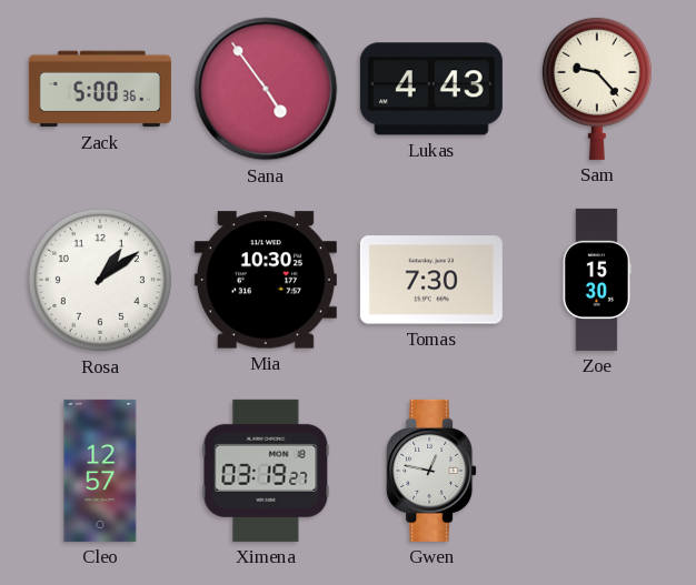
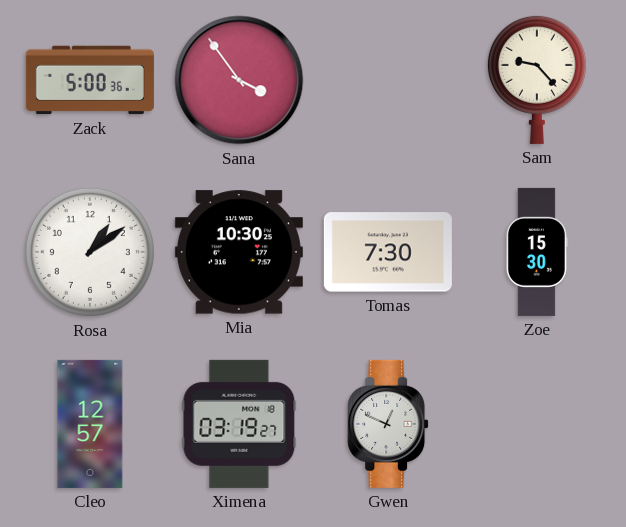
Sana: 4:54 -> 3:54 (239, 80)
Lukas: 4:43 -> none (431, 89)
Gwen: 12:47 -> 12:49 (388, 424)
